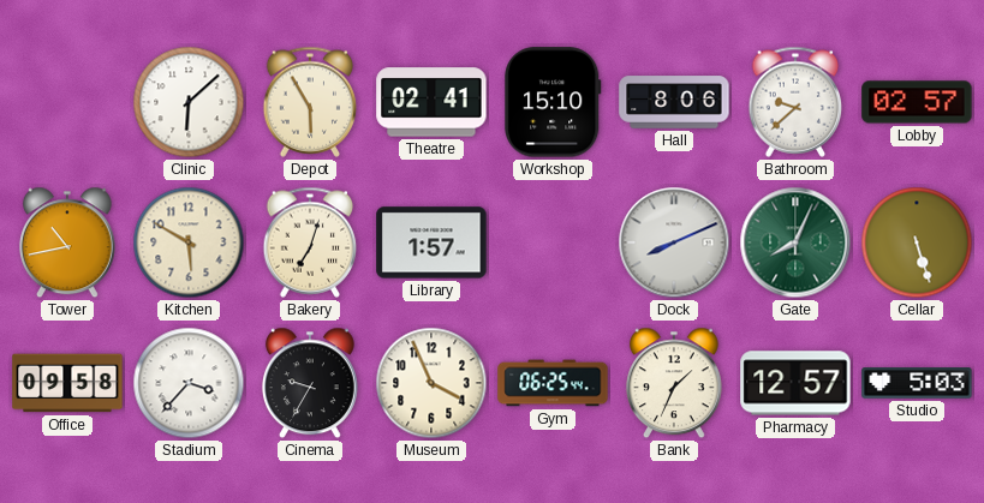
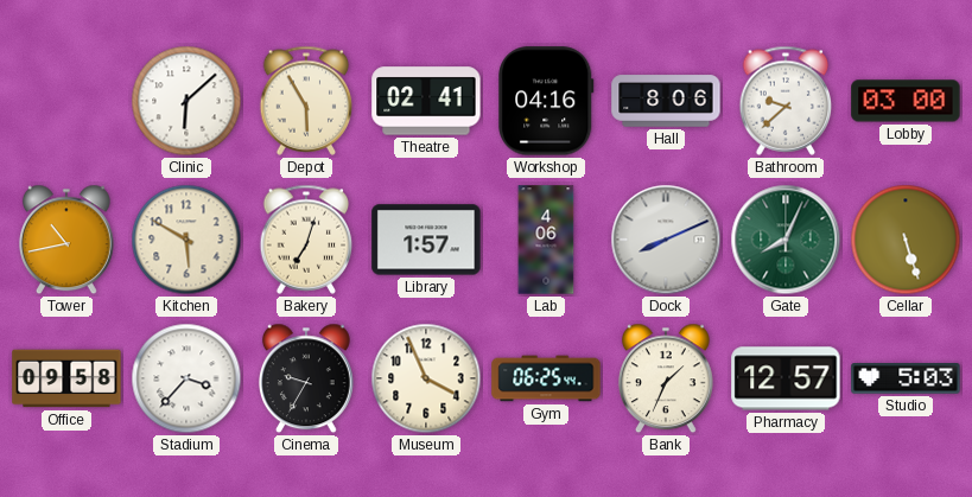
Workshop: 15:10 -> 04:16 (546, 101)
Lobby: 02:57 -> 03:00 (906, 101)
Lab: none -> 4:06 (546, 240)
